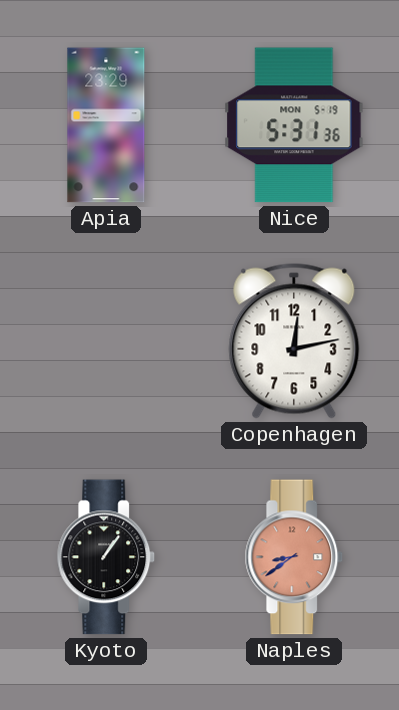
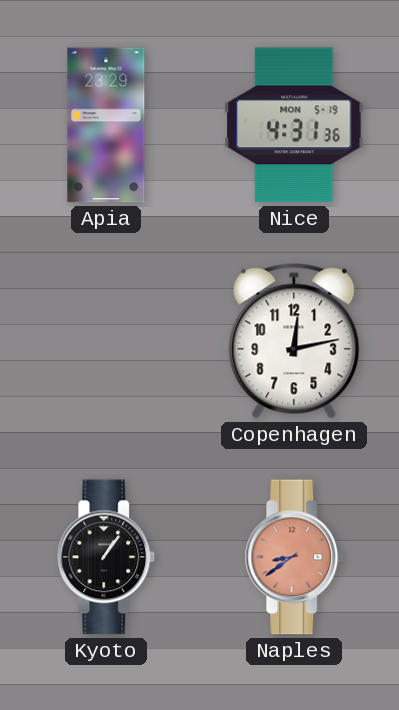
Nice: 5:31 -> 4:31 (294, 125)
